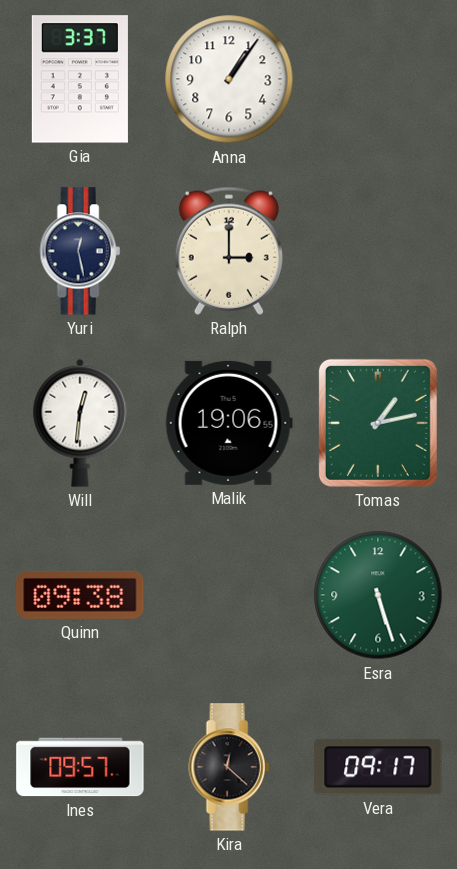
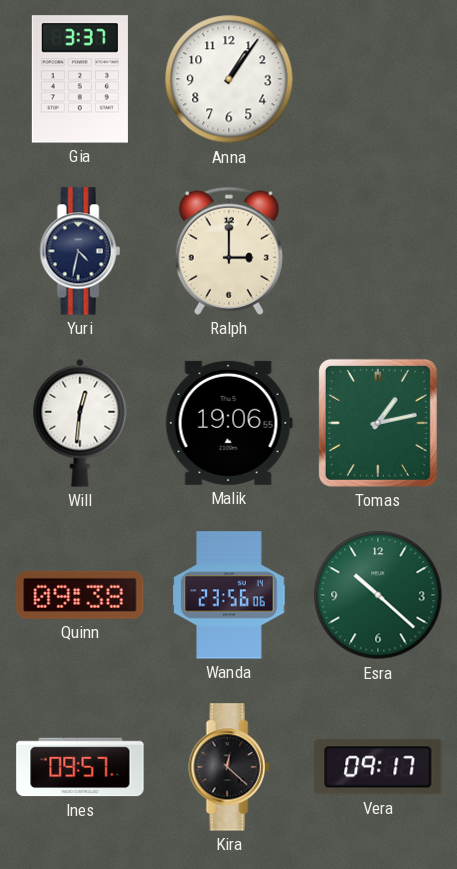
Yuri: 12:28 -> 4:32 (80, 251)
Wanda: none -> 23:56 (229, 595)
Esra: 5:27 -> 10:22 (378, 595)
